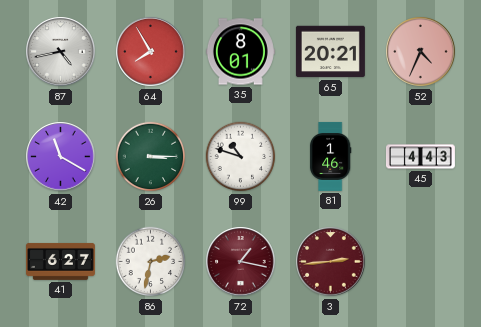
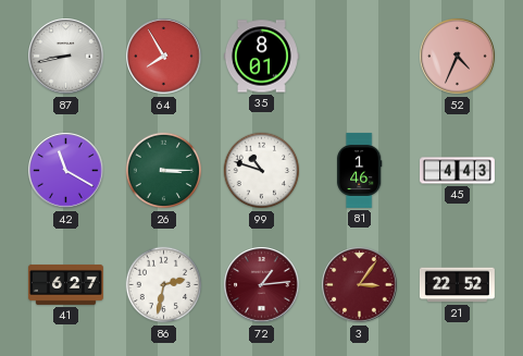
87: 4:43 -> 8:43 (66, 57)
65: 20:21 -> none (330, 52)
72: 1:17 -> 1:14 (262, 285)
3: 2:44 -> 3:06 (360, 285)
21: none -> 22:52 (457, 285)
